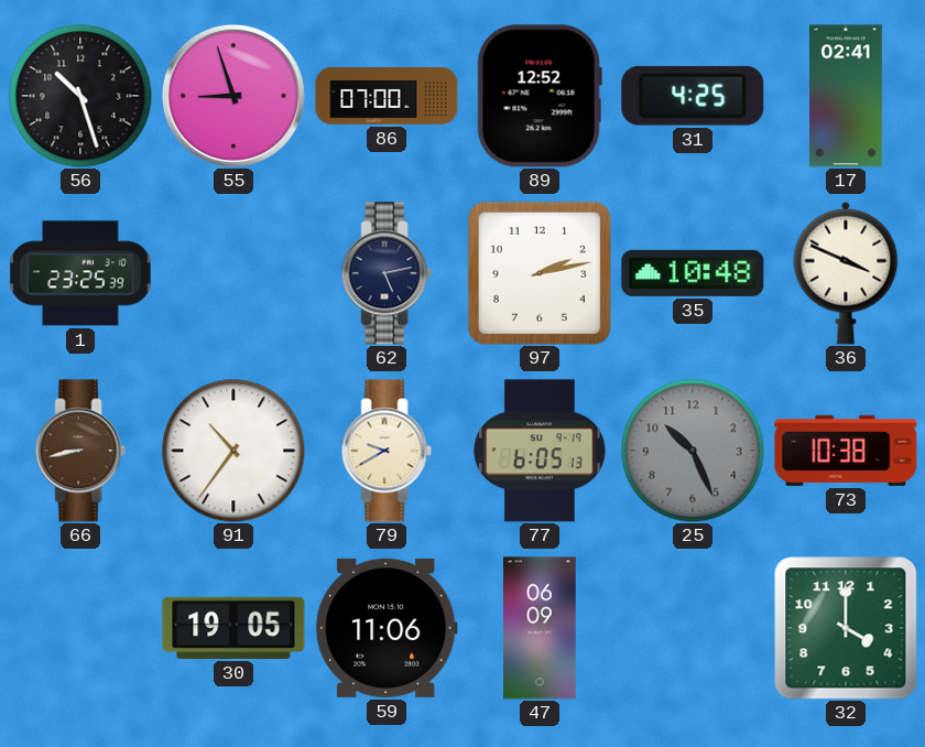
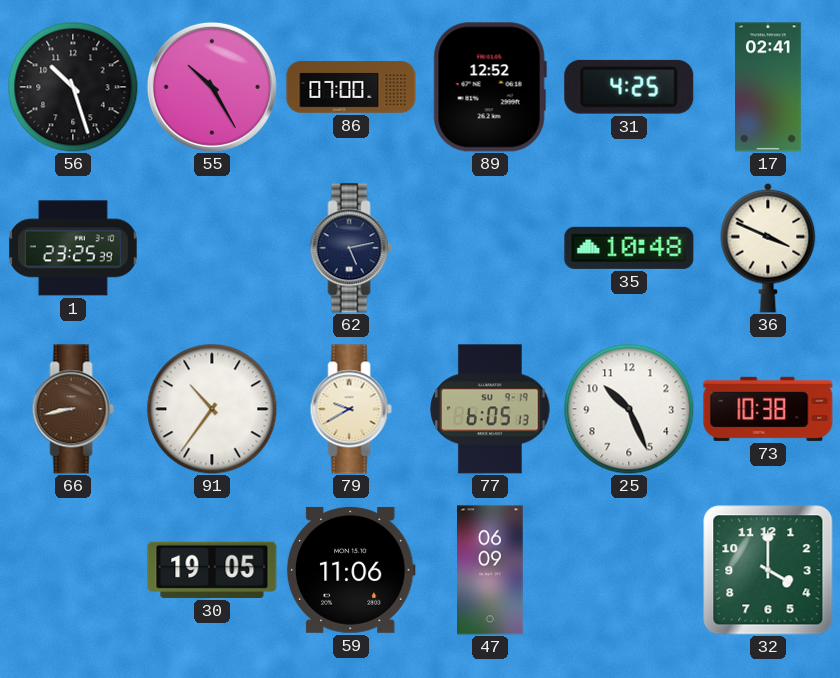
55: 8:57 -> 10:25 (212, 87)
97: 2:13 -> none (540, 273)
25 dial: grey -> white (629, 409)
